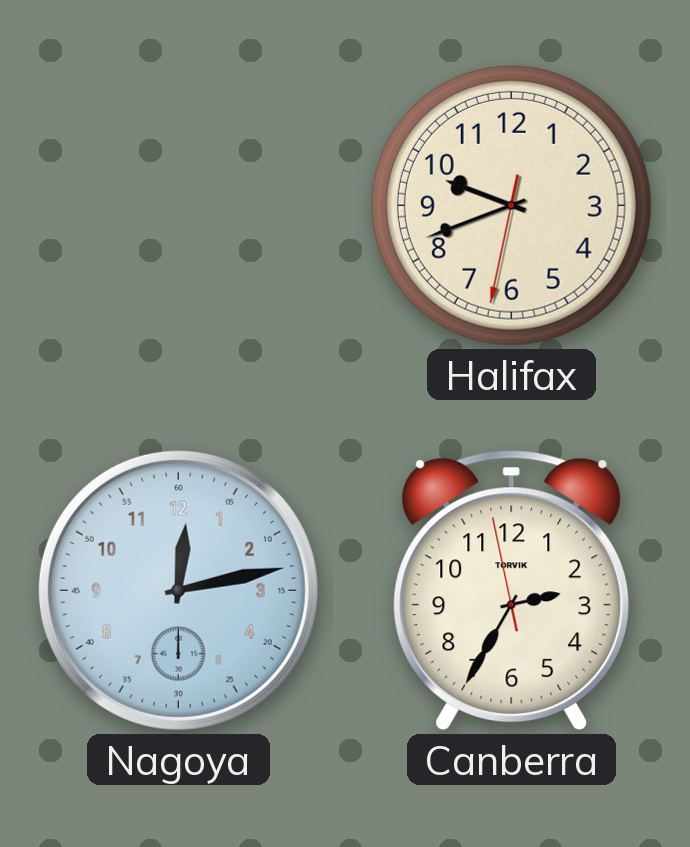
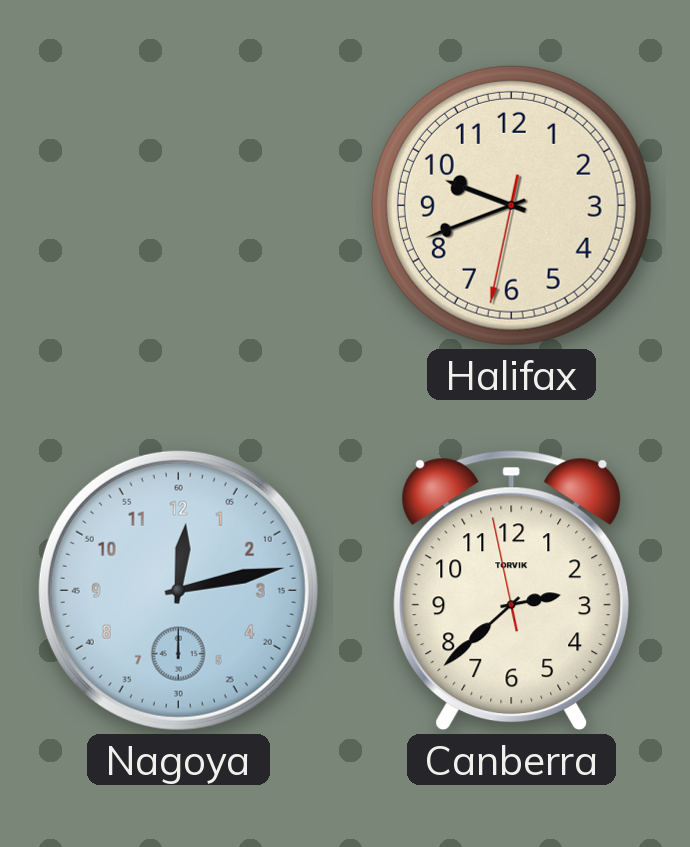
Canberra: 2:34 -> 2:37 (512, 591)
